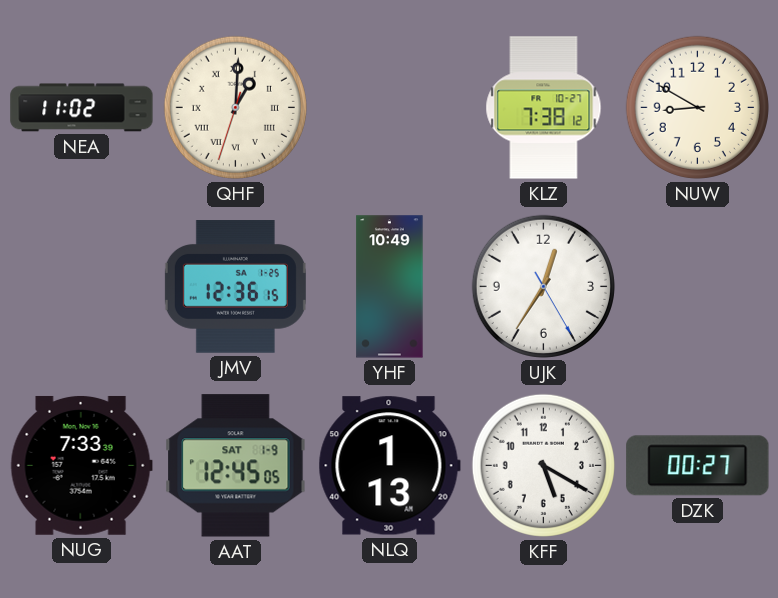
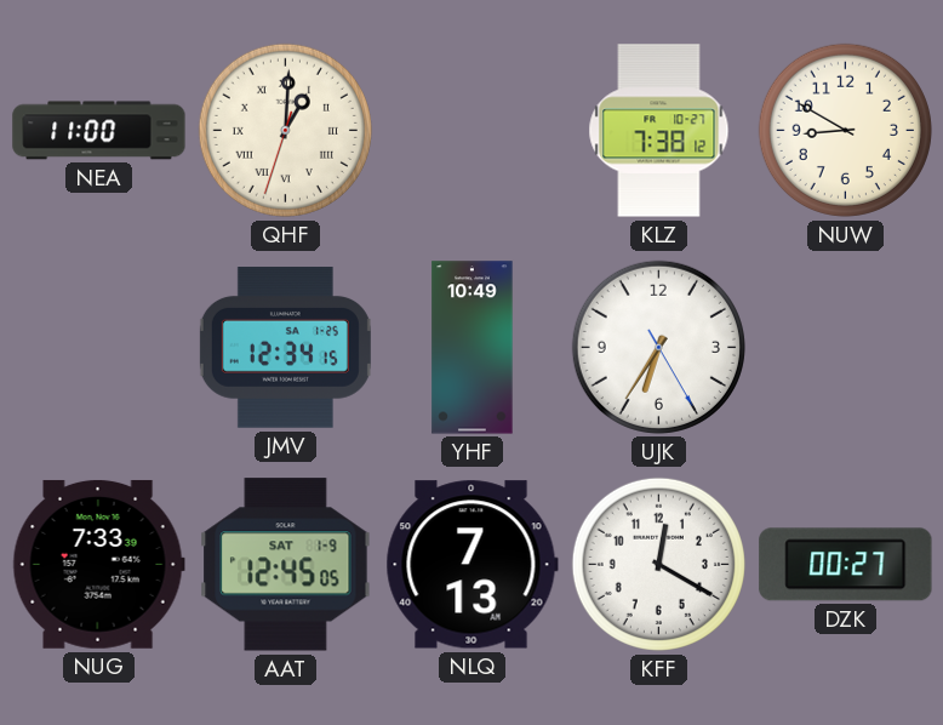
NEA: 11:02 -> 11:00 (99, 131)
JMV: 12:36 -> 12:34 (285, 348)
UJK: 12:35 -> 6:35 (658, 347)
NLQ: 1:13 -> 7:13 (471, 565)
KFF: 5:20 -> 12:20 (658, 564)
